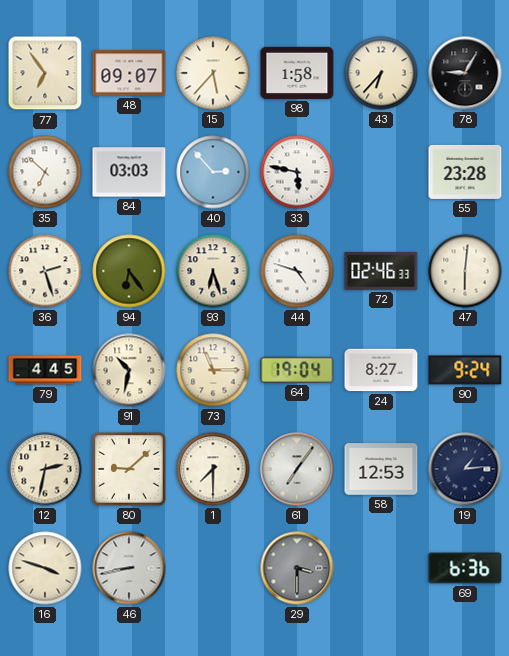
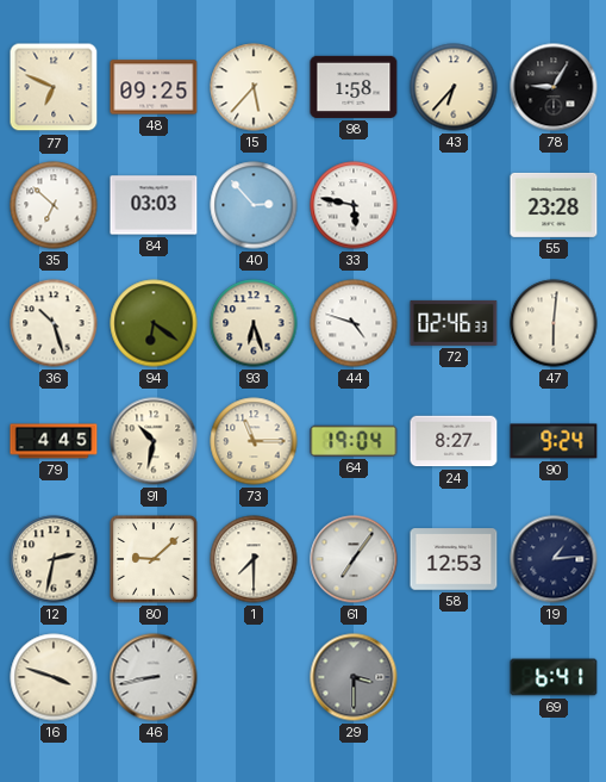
77: 6:54 -> 6:49 (54, 87)
48: 09:07 -> 09:25 (154, 87)
36: 2:27 -> 10:27 (54, 323)
94: 6:24 -> 6:21 (154, 323)
69: 6:36 -> 6:41 (554, 677)
